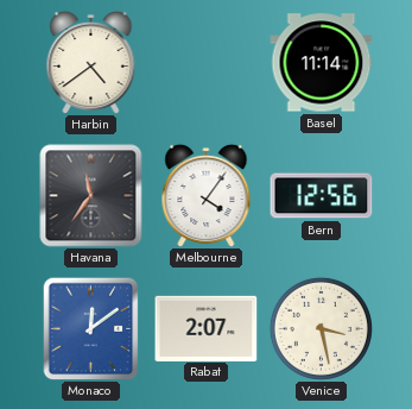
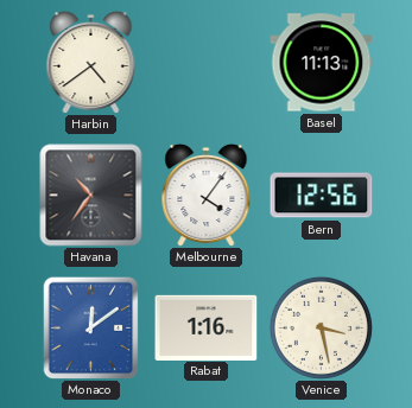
Basel: 11:14 -> 11:13 (322, 63)
Havana: 11:36 -> 10:36 (91, 196)
Rabat: 2:07 -> 1:16 (207, 327)
